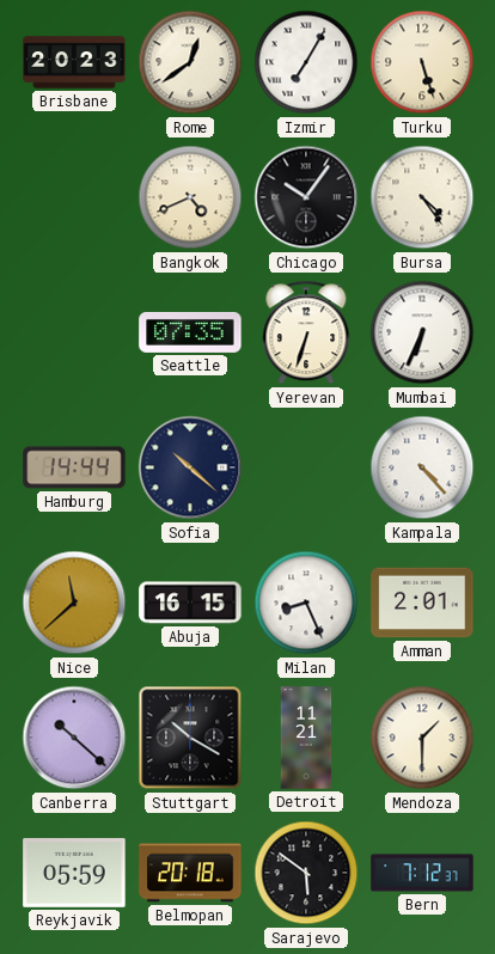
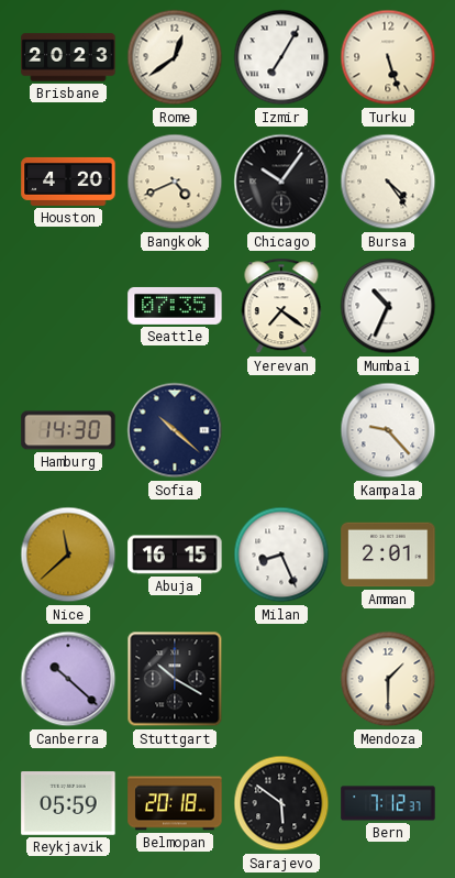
Houston: none -> 4:20 (68, 182)
Yerevan: 6:33 -> 7:21 (281, 306)
Mumbai: 6:34 -> 10:34 (388, 306)
Hamburg: 14:44 -> 14:30 (68, 430)
Kampala: 4:23 -> 9:23 (388, 430)
Detroit: 11:21 -> none (306, 738)
